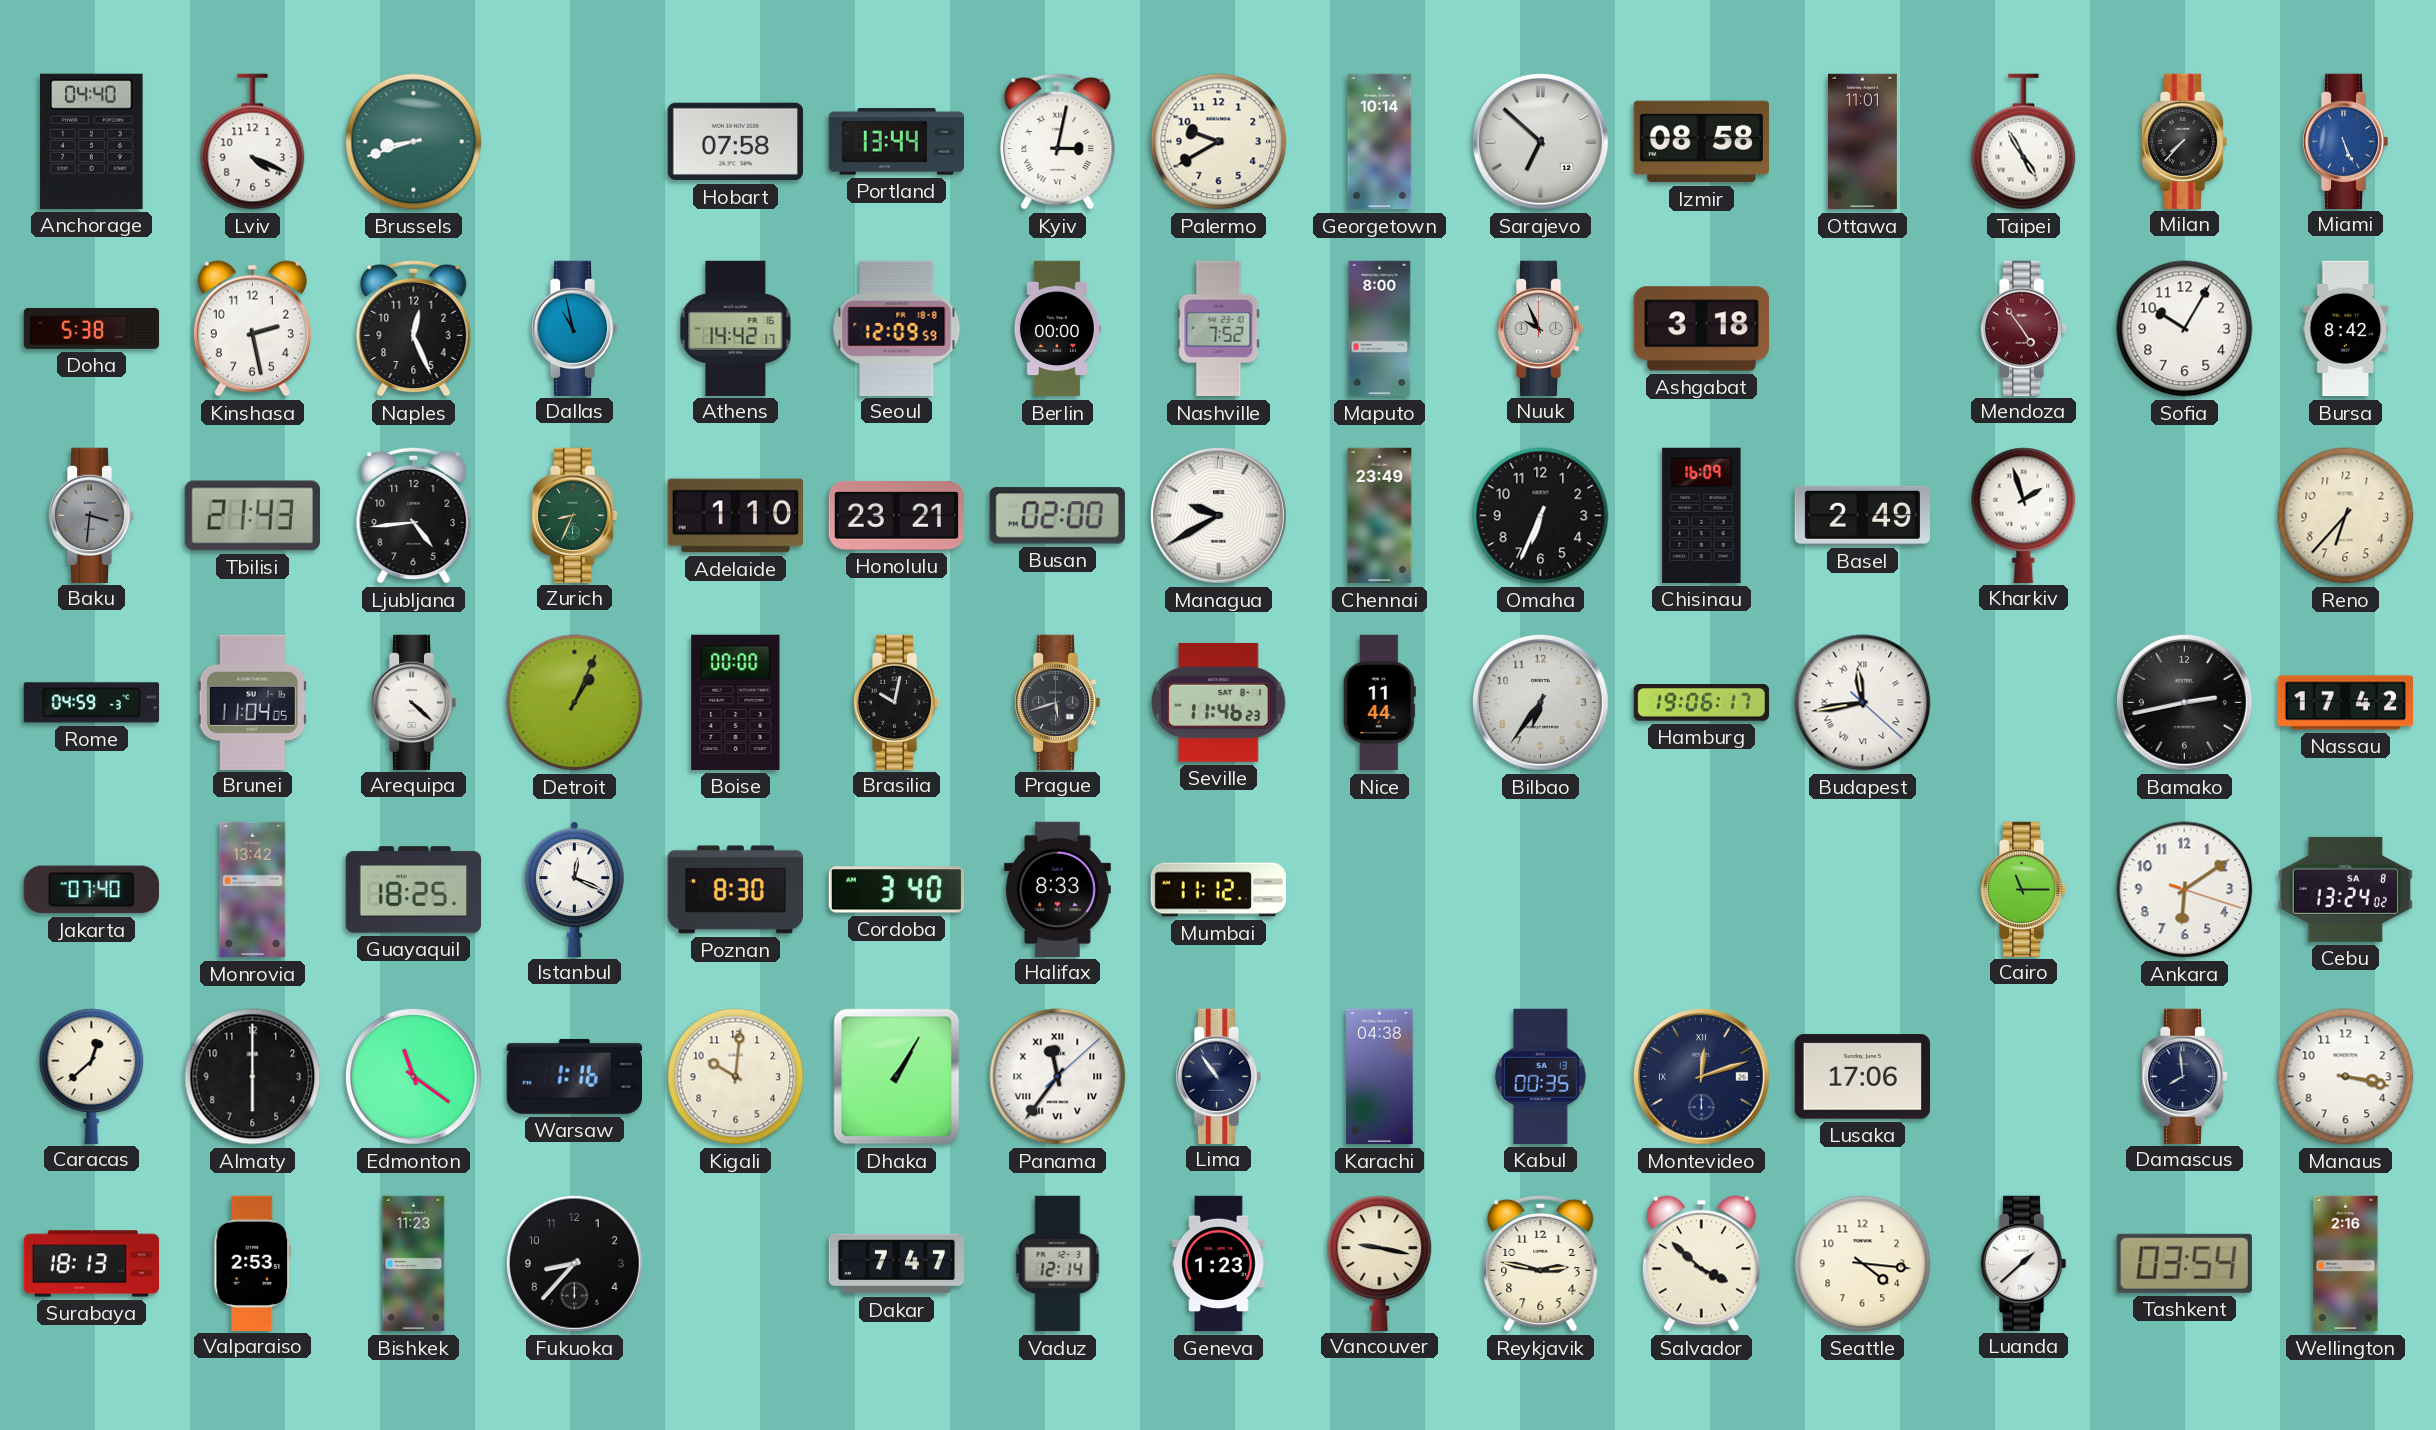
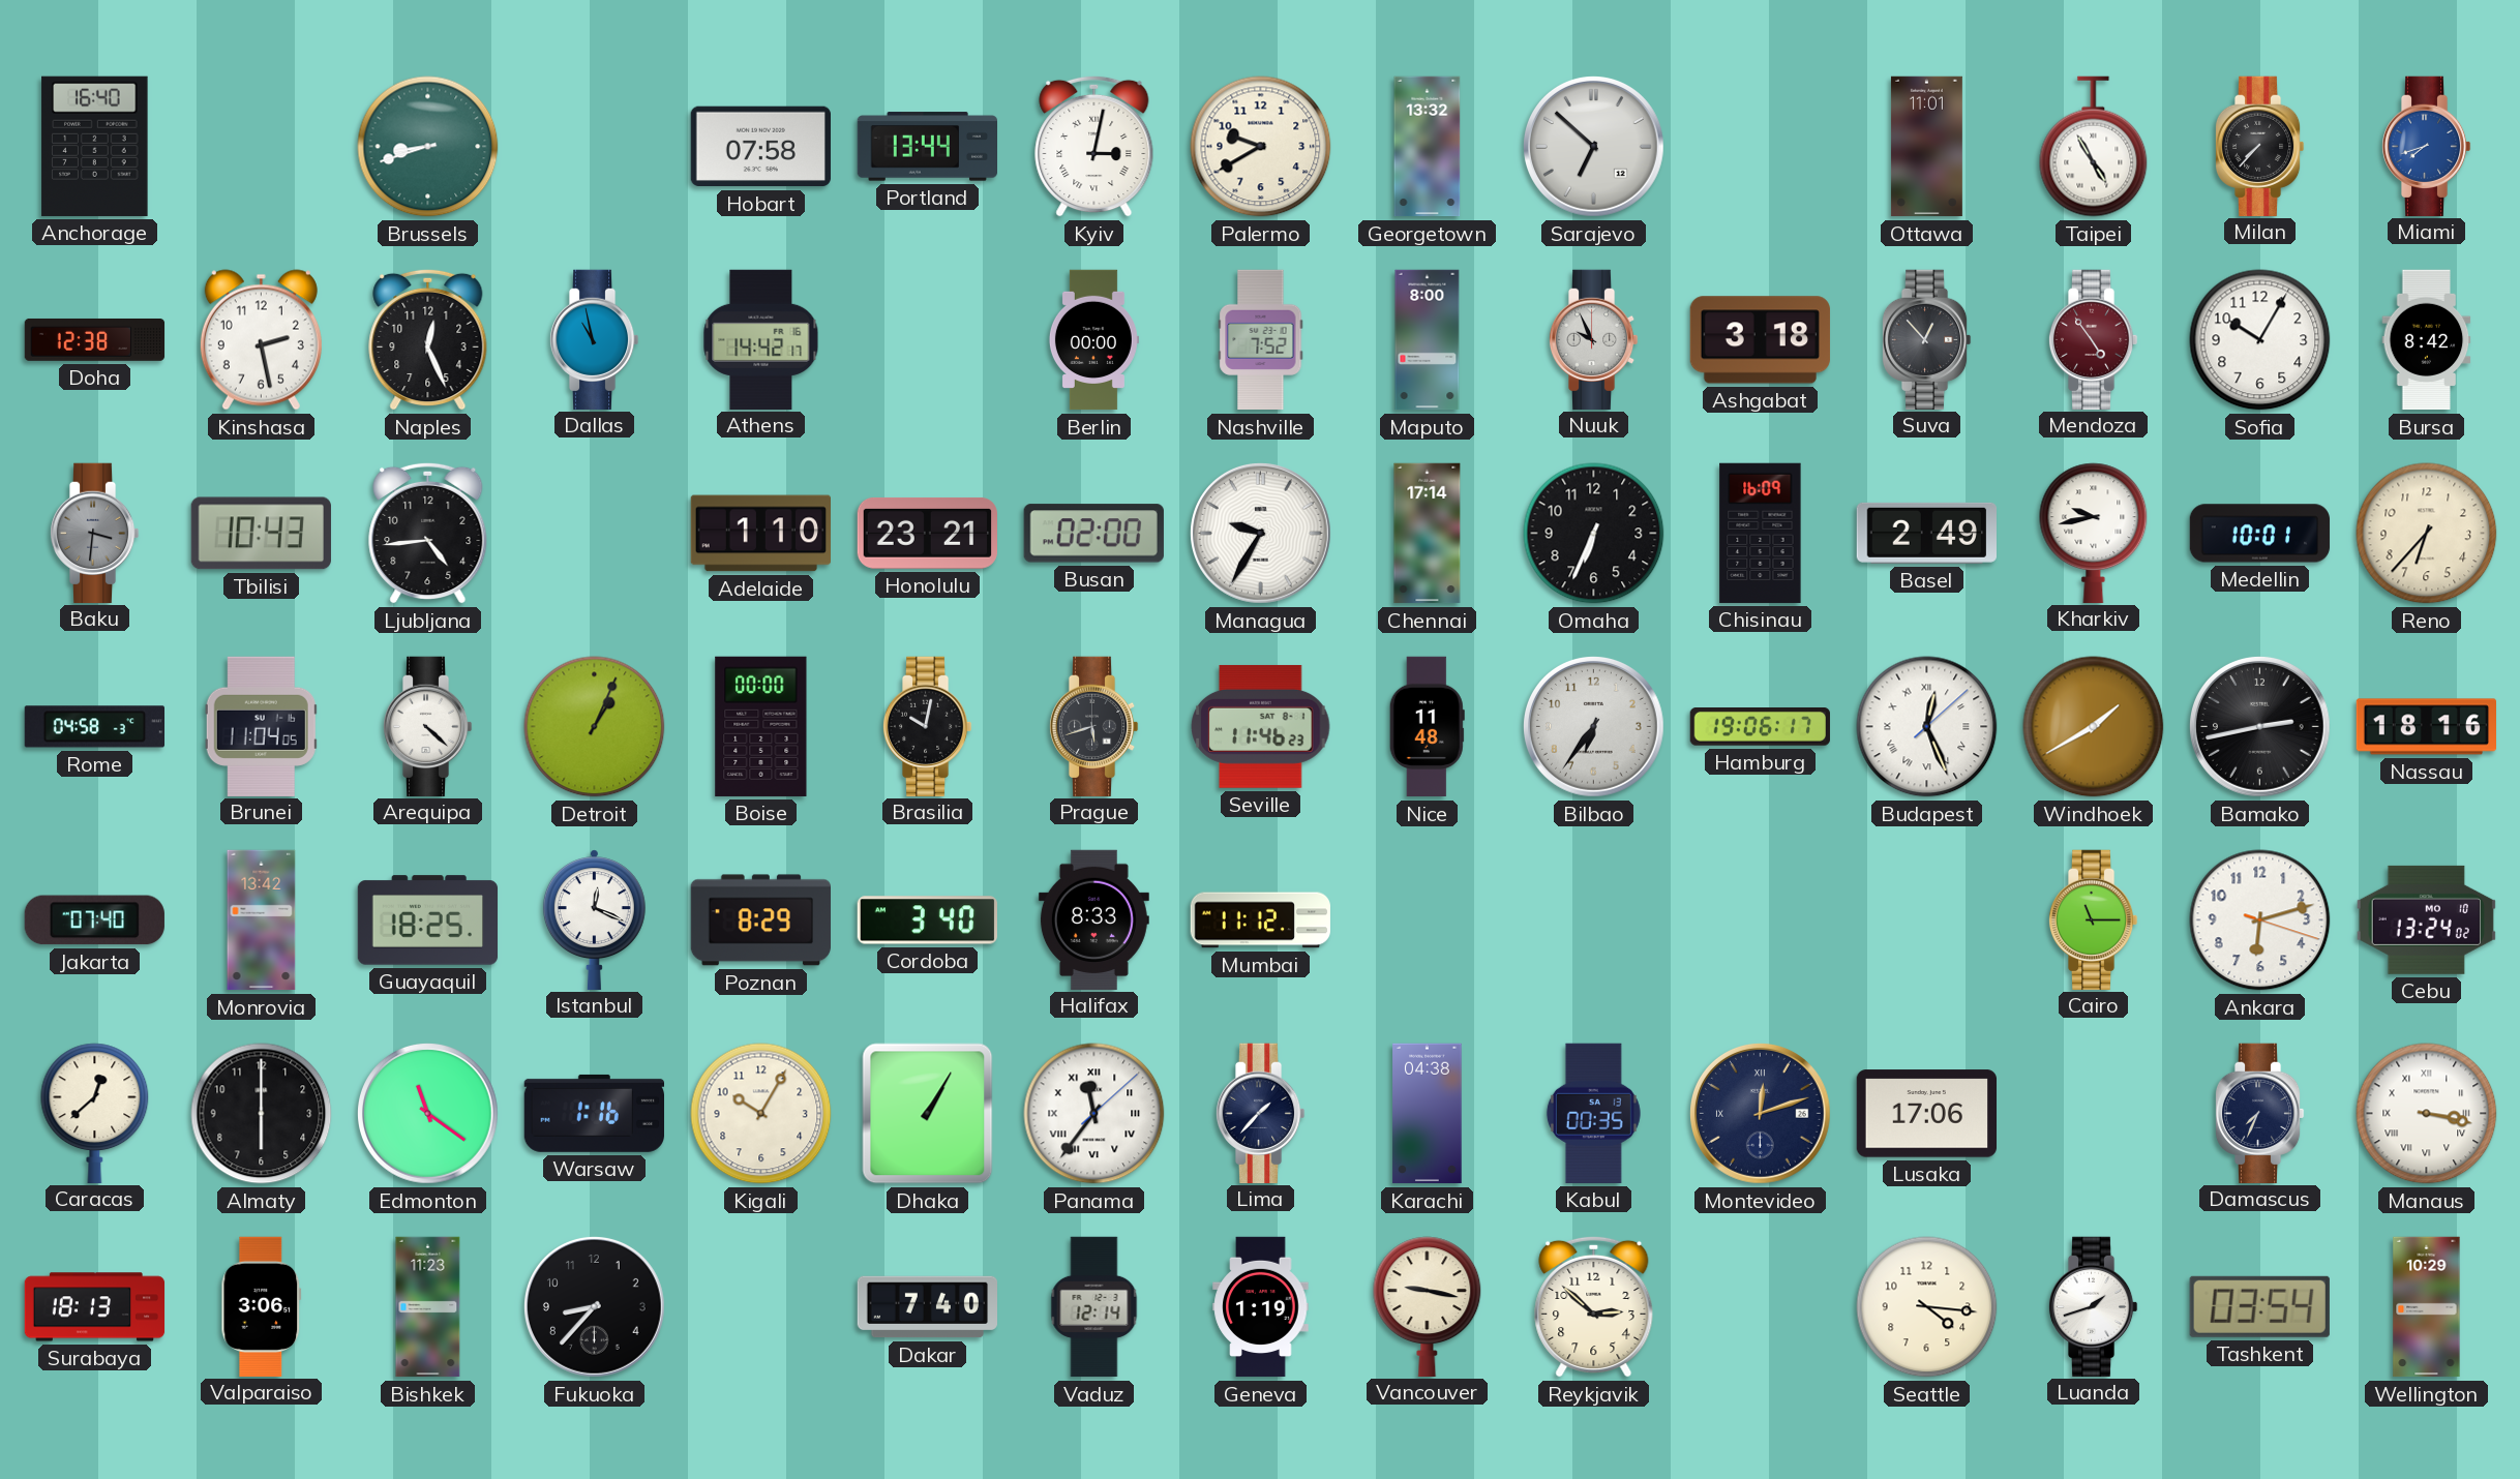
Anchorage: 04:40 -> 16:40 (95, 146)
Lviv: 4:19 -> none (253, 142)
Georgetown: 10:14 -> 13:32 (1428, 147)
Izmir: 08:58 -> none (1701, 142)
Miami: 5:26 -> 7:42 (2426, 146)
Doha: 5:38 -> 12:38 (95, 339)
Seoul: 12:09 -> none (897, 328)
Suva: none -> 12:53 (1926, 339)
Tbilisi: 21:43 -> 10:43 (261, 534)
Zurich: 8:34 -> none (574, 515)
Managua: 9:40 -> 9:35 (1261, 534)
Chennai: 23:49 -> 17:14 (1428, 534)
Kharkiv: 1:57 -> 9:43 (2094, 533)
Medellin: none -> 10:01 (2260, 534)
Rome: 04:59 -> 04:58 (94, 727)
Nice: 11:44 -> 11:48 (1427, 727)
Budapest: 11:43 -> 12:26 (1927, 727)
Windhoek: none -> 1:40 (2094, 727)
Nassau: 17:42 -> 18:16 (2426, 727)
Poznan: 8:30 -> 8:29 (760, 920)
Ankara: 6:09 -> 6:12 (2260, 920)
Cebu date: SA 8 -> MO 10 (2426, 919)
Kigali: 10:01 -> 10:05 (761, 1114)
Lima: 10:54 -> 1:37 (1260, 1113)
Damascus: 7:59 -> 7:34 (2259, 1113)
Manaus numerals: Arabic -> Roman (2427, 1114)
Valparaiso: 2:53 -> 3:06 (262, 1306)
Dakar: 7:47 -> 7:40 (928, 1307)
Geneva: 1:23 -> 1:19 (1261, 1307)
Reykjavik: 2:47 -> 2:52 (1594, 1306)
Salvador: 3:52 -> none (1701, 1264)
Luanda: 1:38 -> 1:42 (2093, 1306)
Wellington: 2:16 -> 10:29 (2427, 1307)
